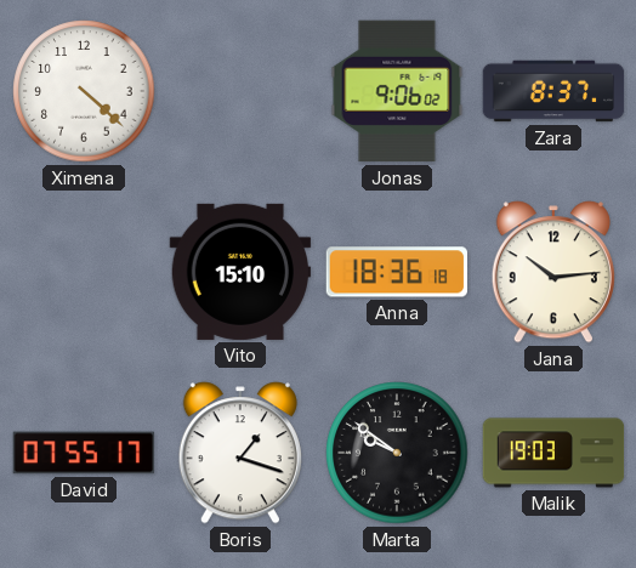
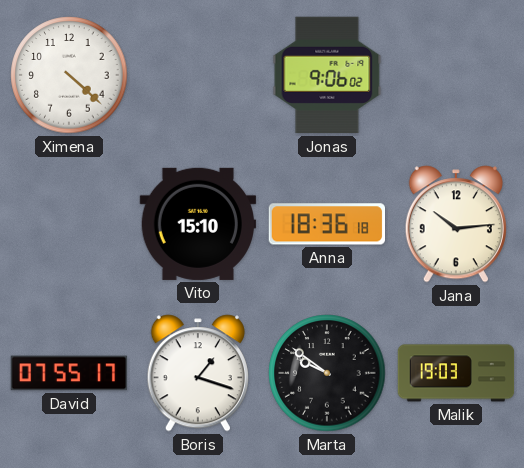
Zara: 8:37 -> none (553, 91)
